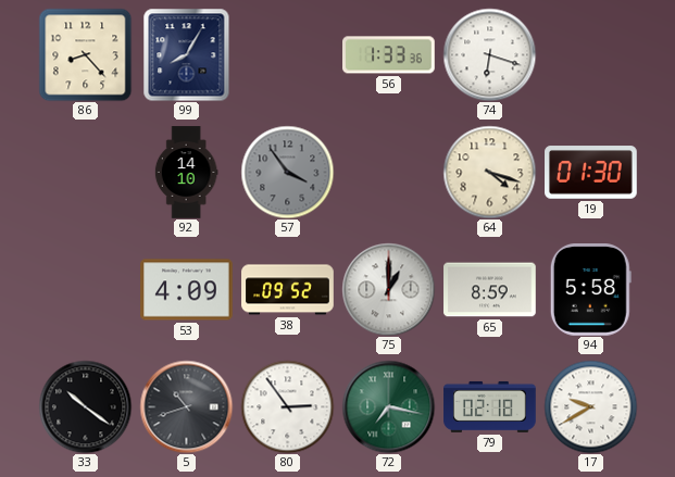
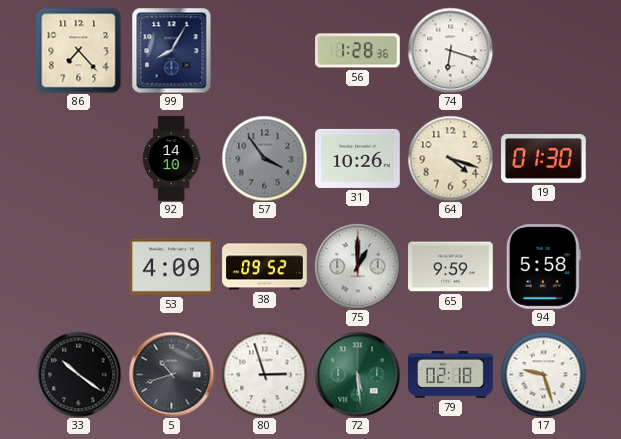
86: 8:23 -> 7:23 (78, 50)
56: 1:33 -> 1:28 (358, 51)
31: none -> 10:26 (358, 158)
65: 8:59 -> 9:59 (451, 267)
80: 2:54 -> 2:57 (264, 374)
72: 7:17 -> 5:29 (357, 374)
17: 9:40 -> 9:27 (543, 374)
